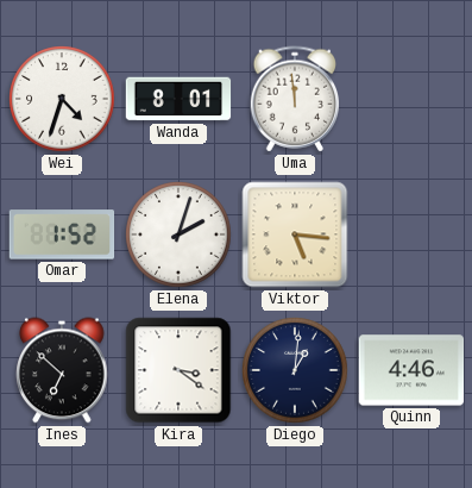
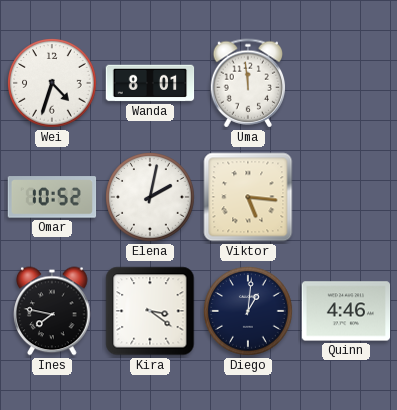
Omar: 1:52 -> 10:52 (52, 197)
Elena: 2:03 -> 2:02 (150, 197)
Ines: 6:52 -> 7:47 (52, 311)
